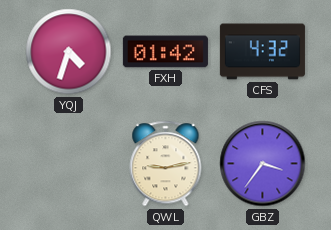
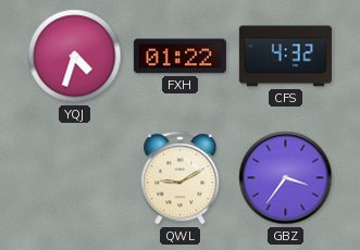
FXH: 01:42 -> 01:22 (179, 57)
QWL: 9:13 -> 9:10 (181, 178)
